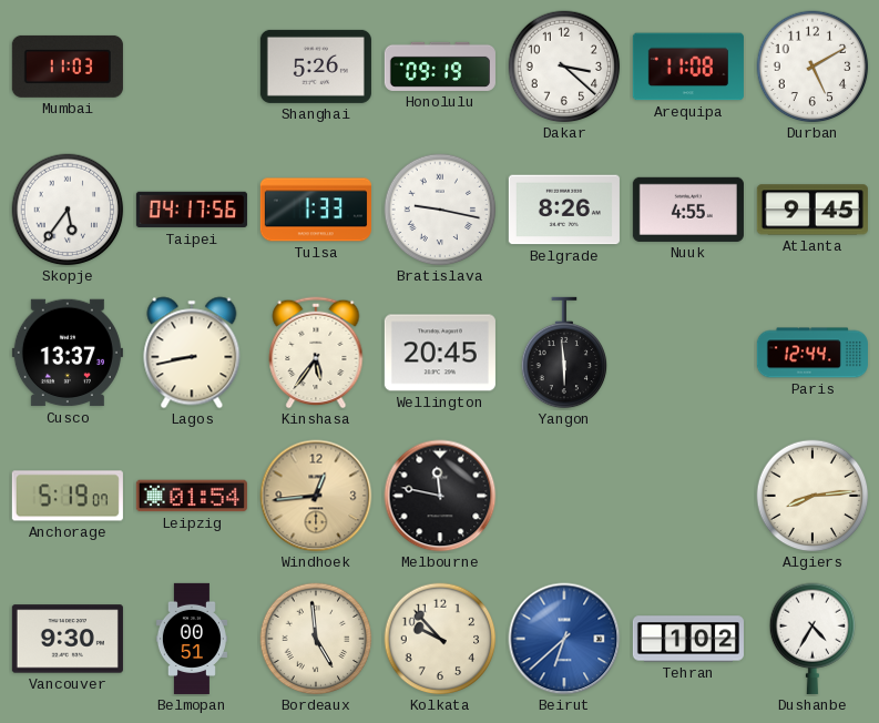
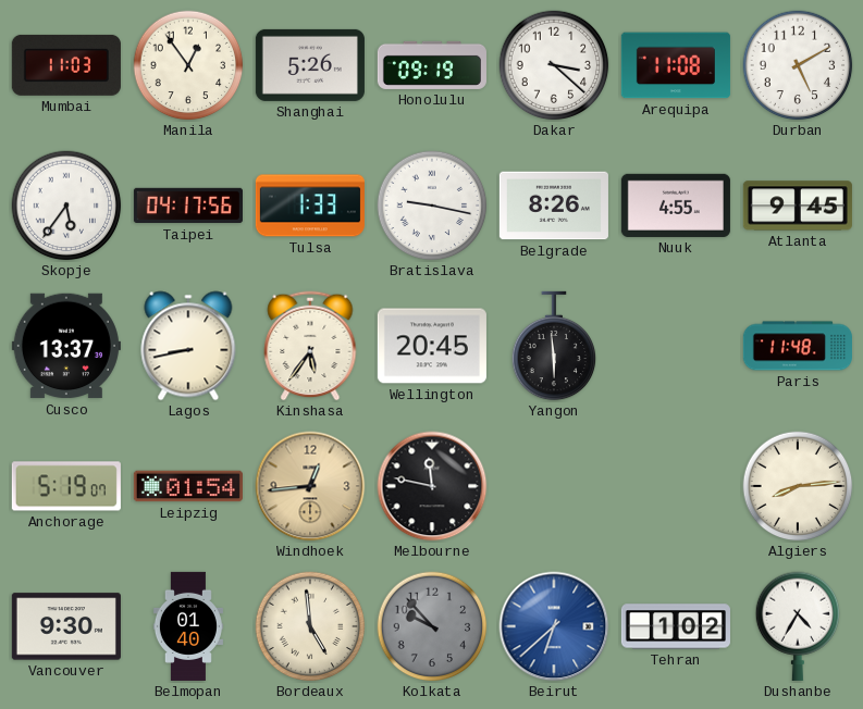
Manila: none -> 12:54 (188, 65)
Paris: 12:44 -> 11:48 (798, 346)
Belmopan: 00:51 -> 01:40 (188, 626)
Kolkata dial: cream -> grey (432, 626)
